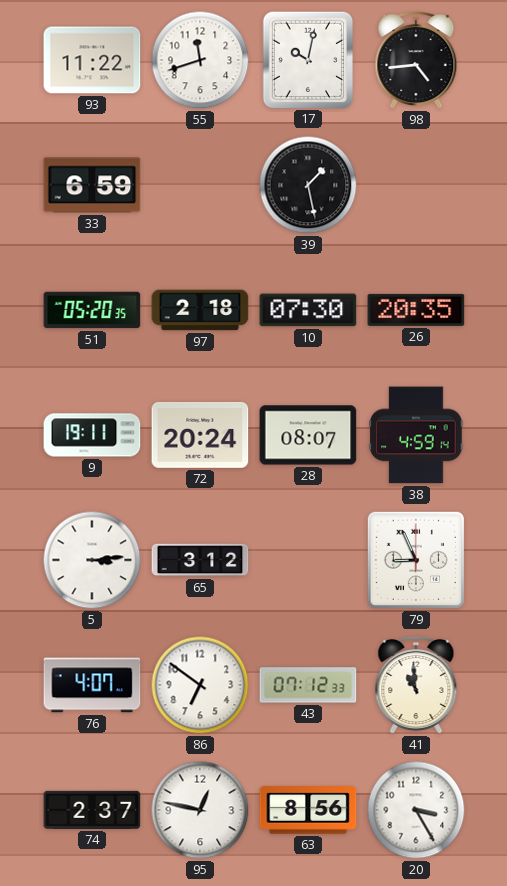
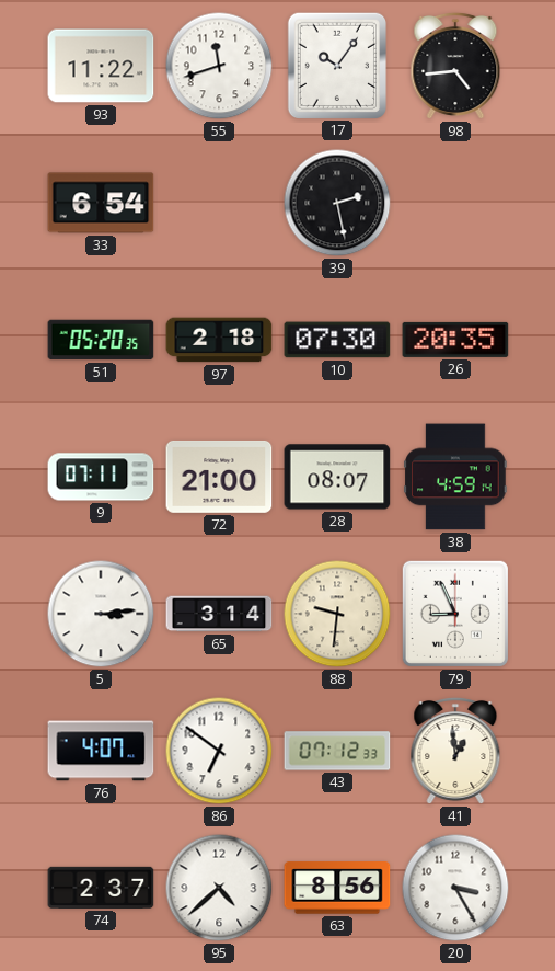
17: 10:02 -> 10:06 (336, 65)
33: 6:59 -> 6:54 (101, 203)
39: 1:28 -> 2:28 (337, 203)
9: 19:11 -> 07:11 (101, 477)
72: 20:24 -> 21:00 (219, 477)
65: 3:12 -> 3:14 (219, 614)
88: none -> 9:31 (337, 614)
41: 10:59 -> 12:59 (455, 751)
95: 12:47 -> 4:38 (219, 888)
